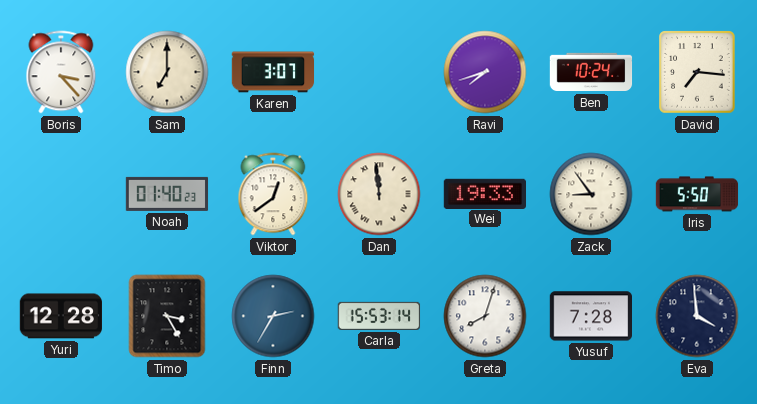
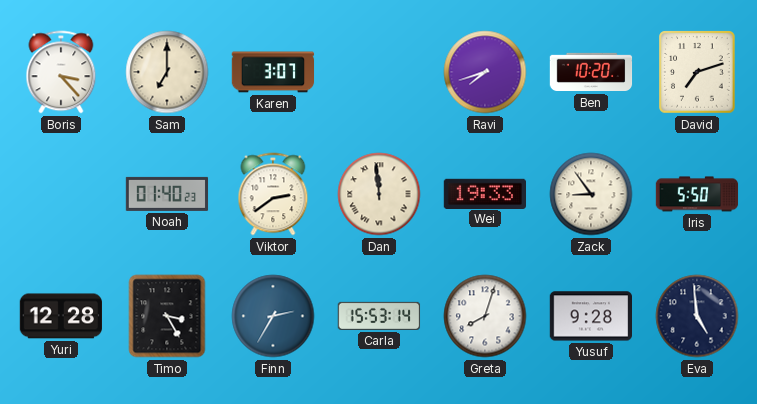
Ben: 10:24 -> 10:20 (591, 72)
David: 7:16 -> 7:12 (697, 72)
Viktor: 12:39 -> 2:39 (273, 194)
Yusuf: 7:28 -> 9:28 (591, 316)
Eva: 3:59 -> 4:59 (697, 316)
